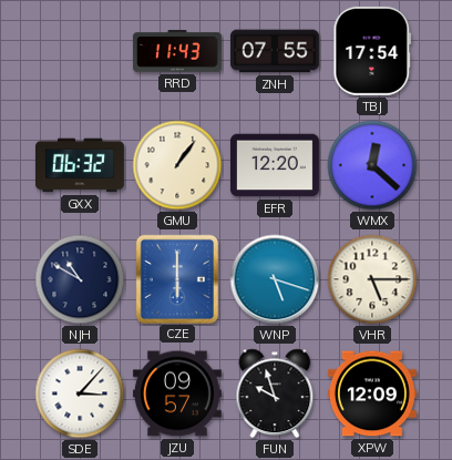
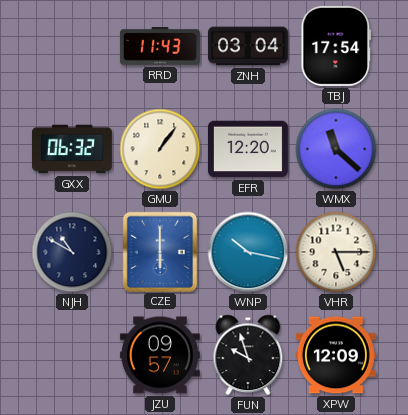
ZNH: 07:55 -> 03:04 (248, 46)
WMX: 12:22 -> 11:22 (336, 149)
WNP: 5:18 -> 10:17 (248, 252)
SDE: 3:07 -> none (80, 393)
